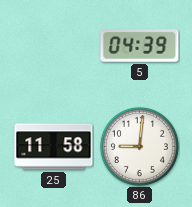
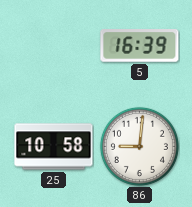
5: 04:39 -> 16:39 (140, 46)
25: 11:58 -> 10:58 (54, 147)
